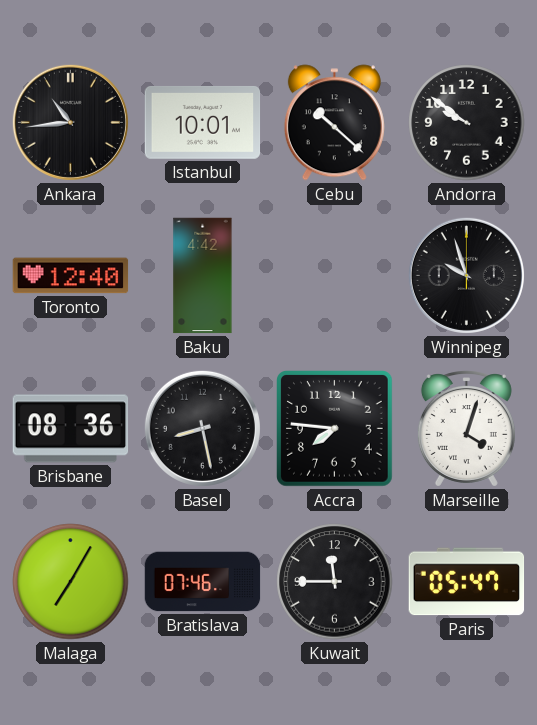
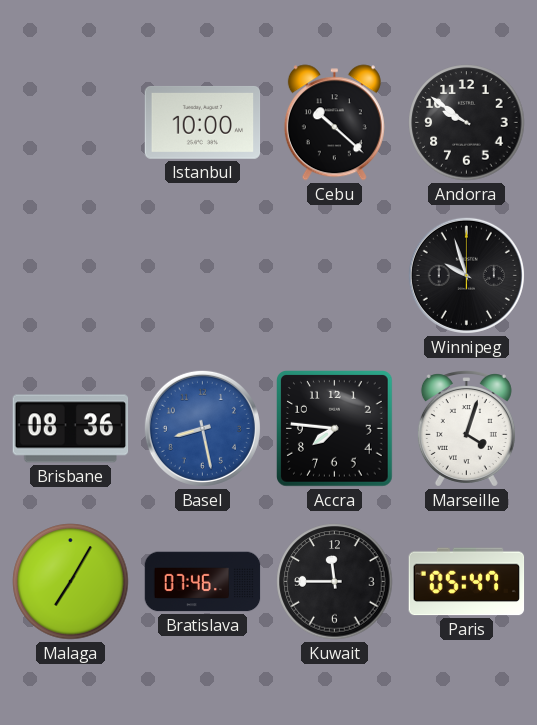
Ankara: 10:44 -> none (70, 122)
Istanbul: 10:01 -> 10:00 (203, 122)
Toronto: 12:40 -> none (71, 276)
Baku: 4:42 -> none (203, 276)
Basel dial: black -> blue (202, 428)
